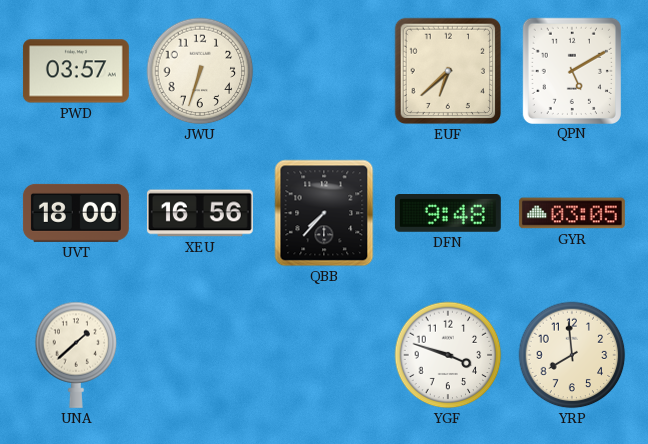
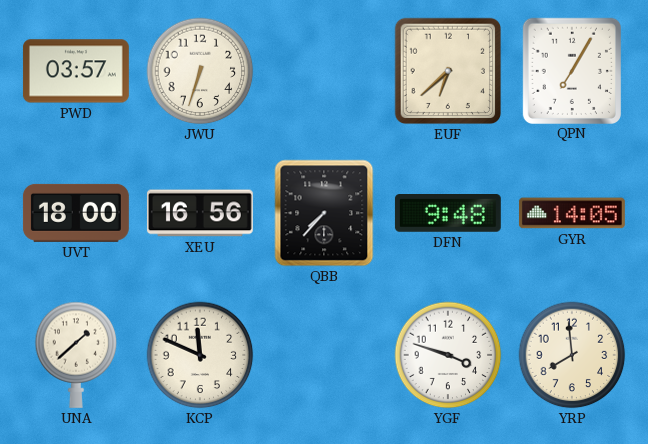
QPN: 5:10 -> 7:05 (572, 70)
GYR: 03:05 -> 14:05 (572, 213)
KCP: none -> 11:49 (200, 355)
